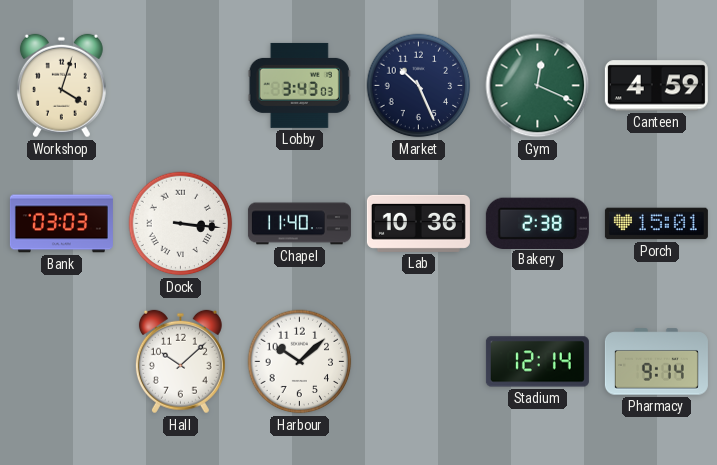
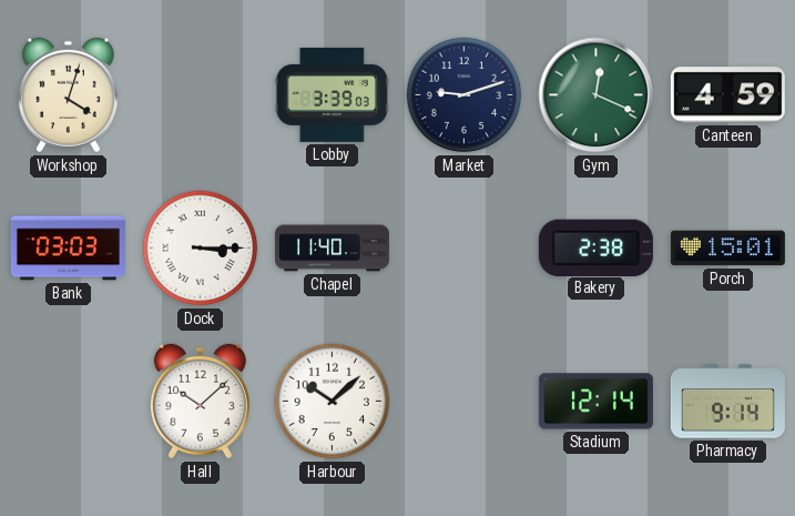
Lobby: 3:43 -> 3:39 (332, 94)
Market: 10:26 -> 9:12 (465, 95)
Dock: 3:16 -> 3:15 (201, 249)
Lab: 10:36 -> none (418, 223)
